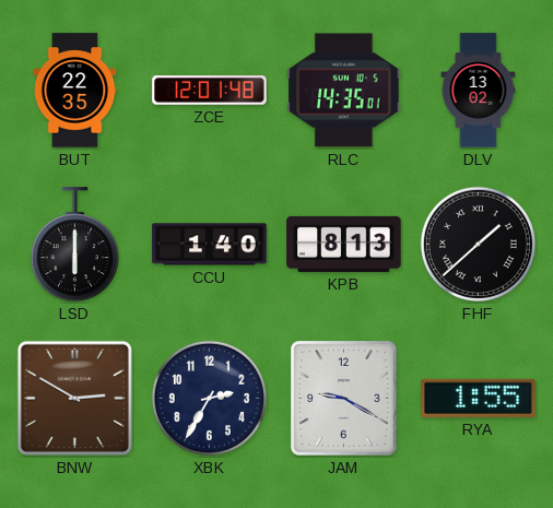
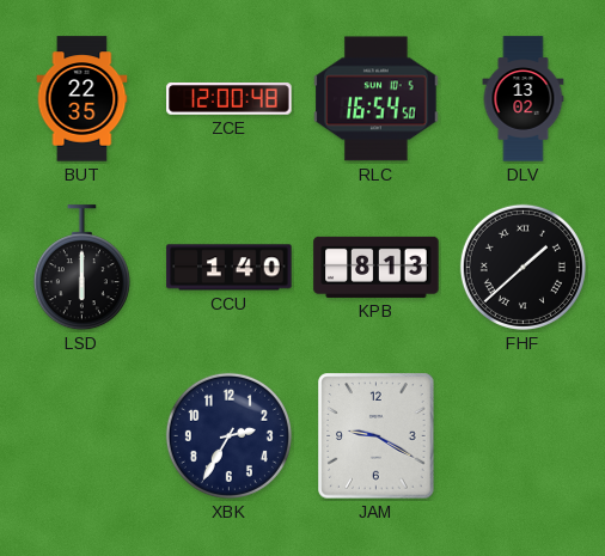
ZCE: 12:01 -> 12:00 (230, 99)
RLC: 14:35 -> 16:54 (377, 99)
BNW: 2:50 -> none (74, 398)
RYA: 1:55 -> none (479, 398)
